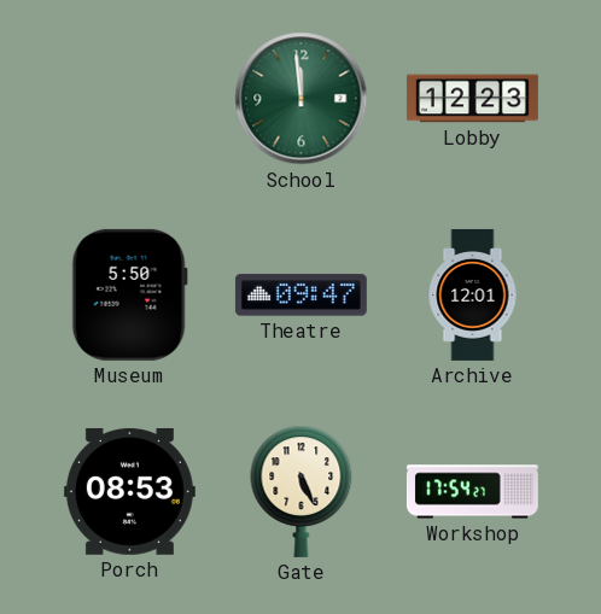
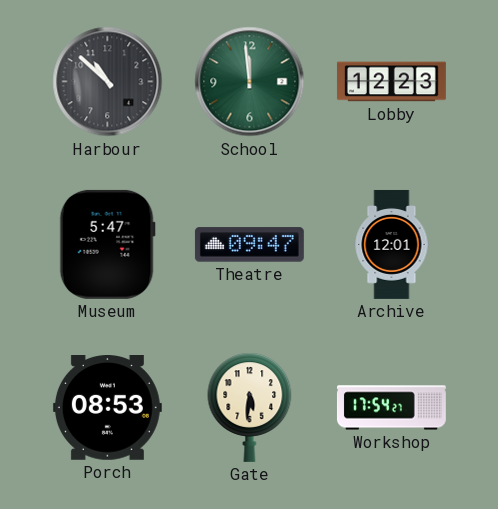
Harbour: none -> 10:52 (108, 82)
Museum: 5:50 -> 5:47 (107, 244)
Gate: 5:26 -> 5:31 (250, 407)
